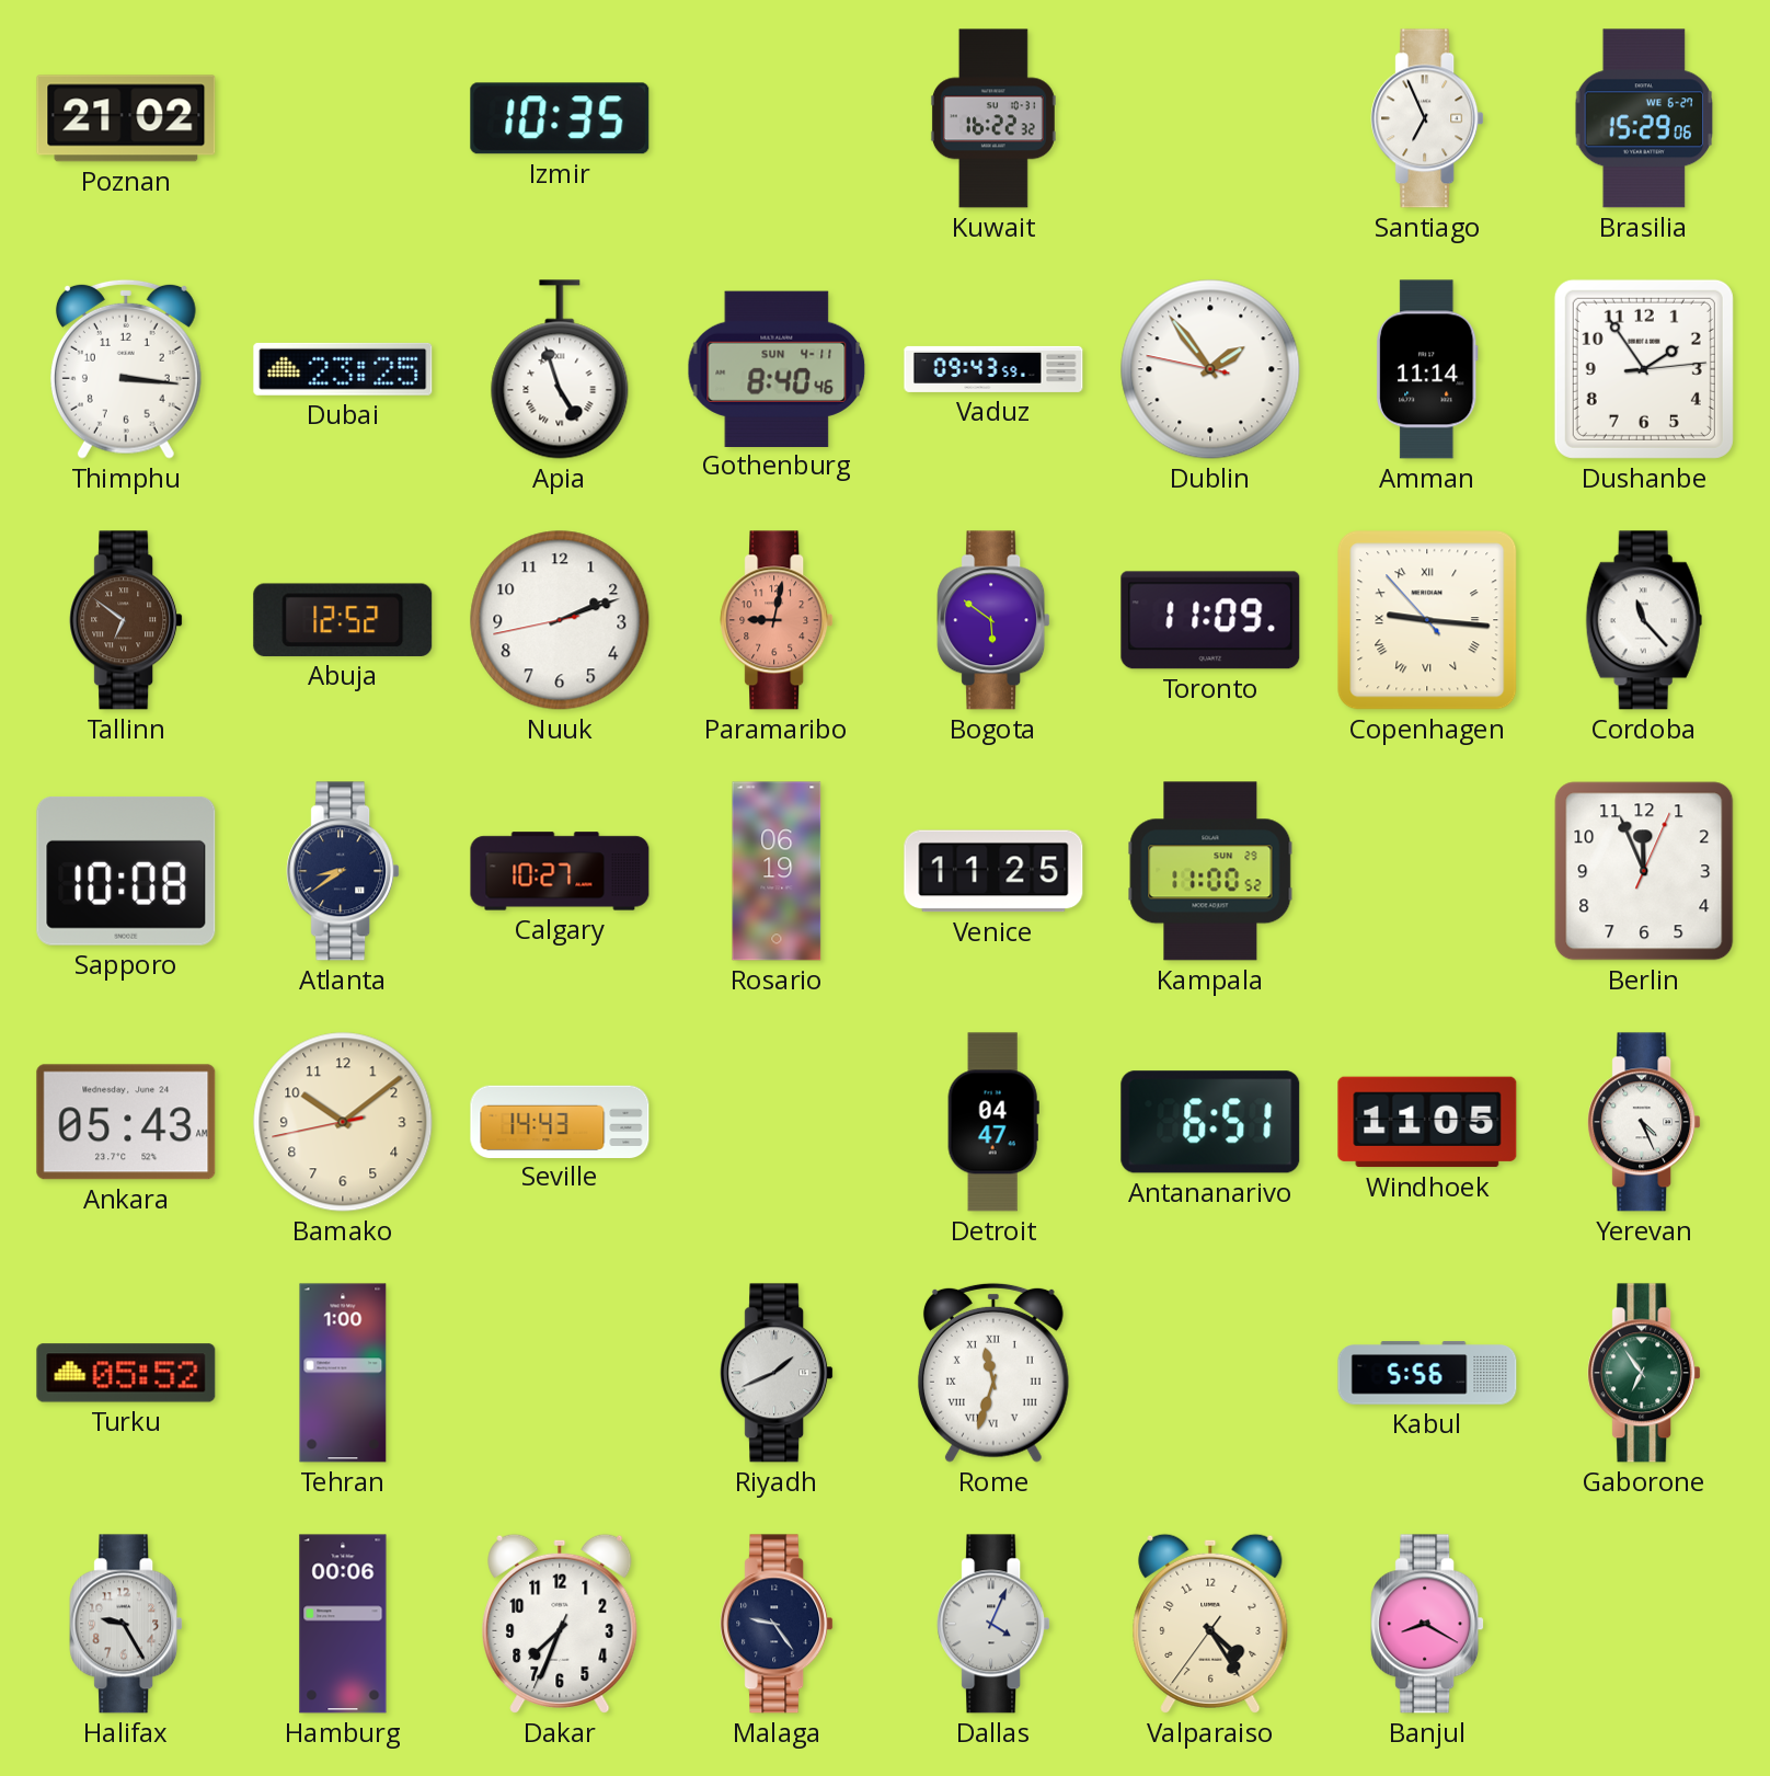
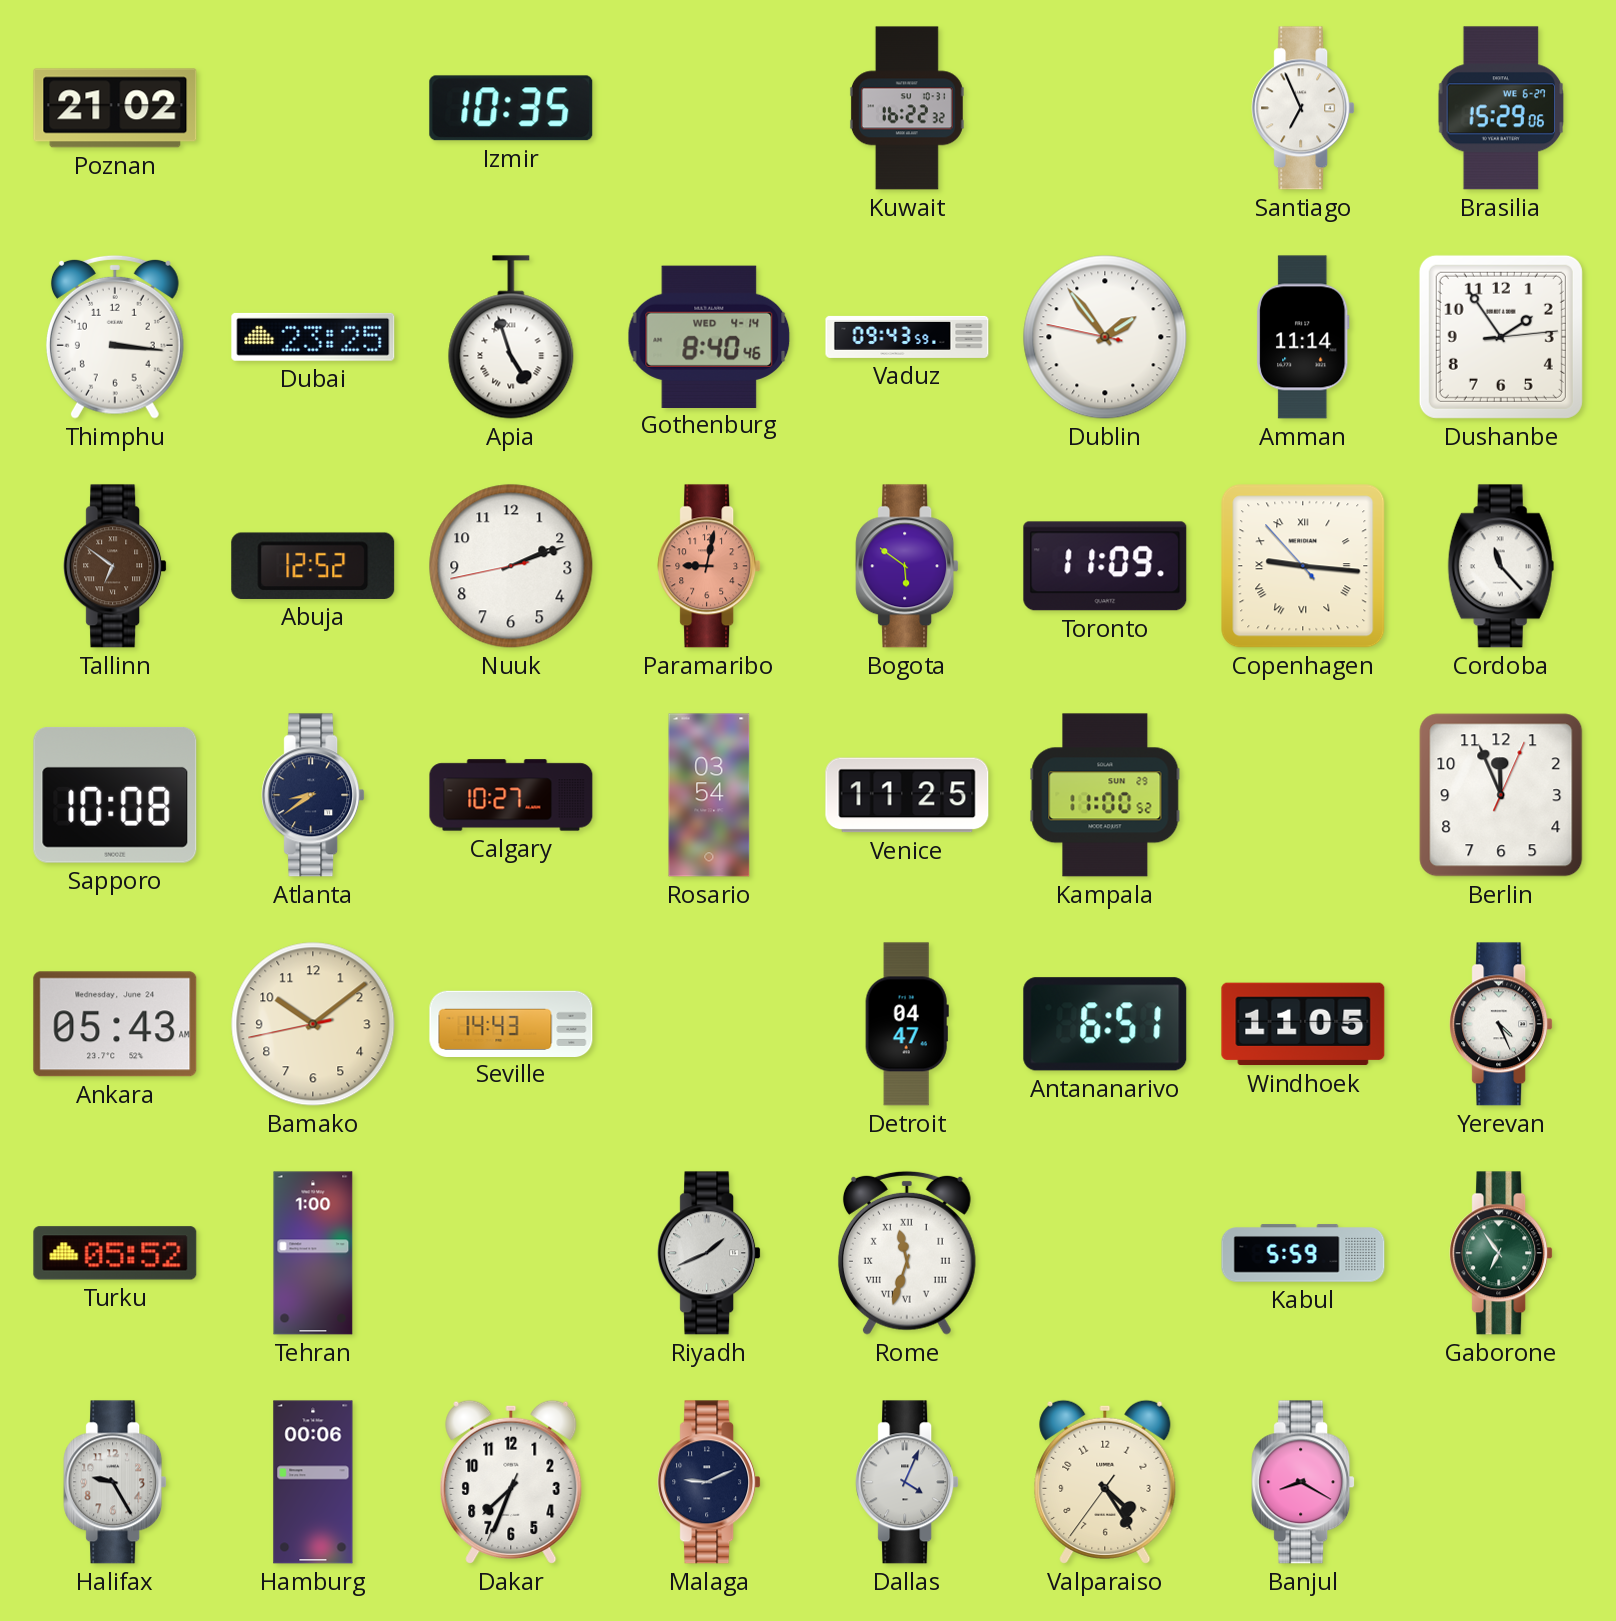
Gothenburg date: SUN 4-11 -> WED 4-14 (709, 336)
Rosario: 06:19 -> 03:54 (709, 795)
Kabul: 5:56 -> 5:59 (1303, 1253)
Malaga: 9:24 -> 9:11 (709, 1482)
